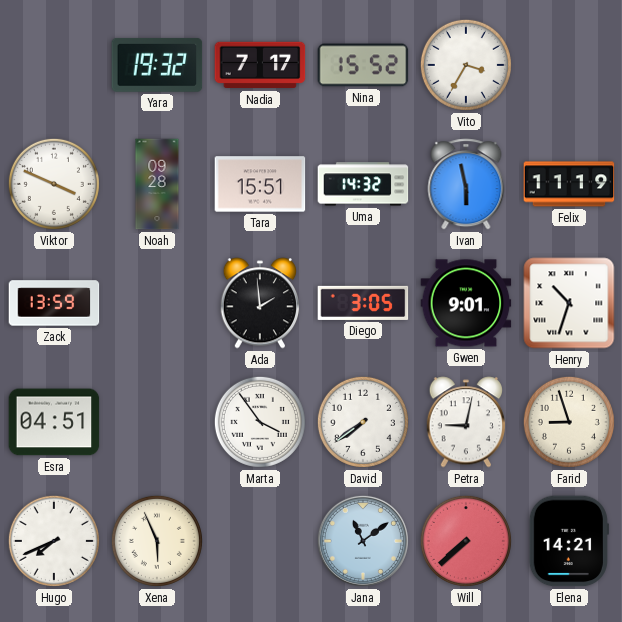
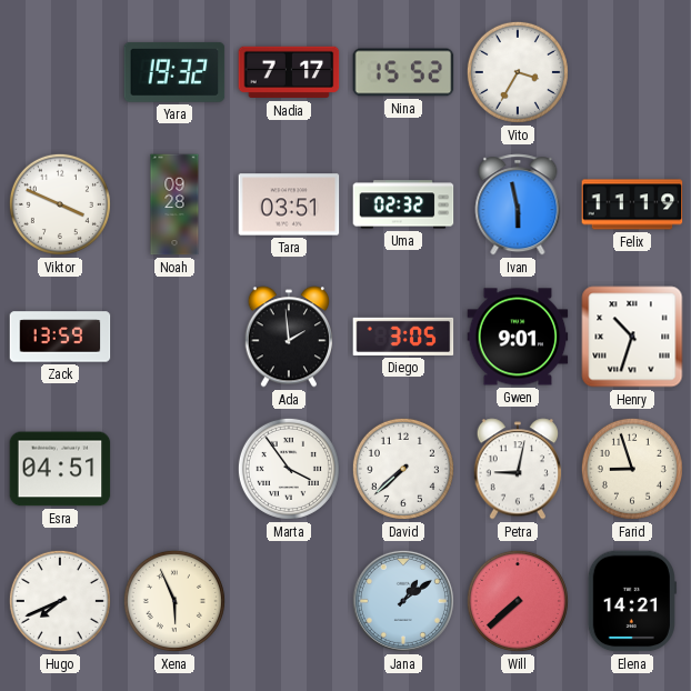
Tara: 15:51 -> 03:51 (289, 204)
Uma: 14:32 -> 02:32 (403, 204)
David: 7:39 -> 7:38 (403, 469)
Jana: 11:09 -> 1:09 (403, 601)
